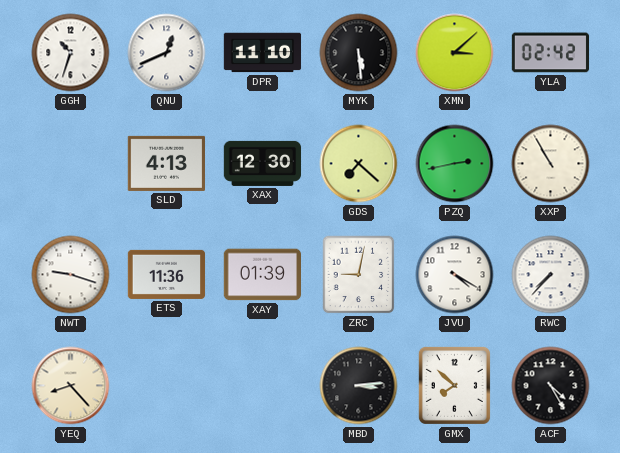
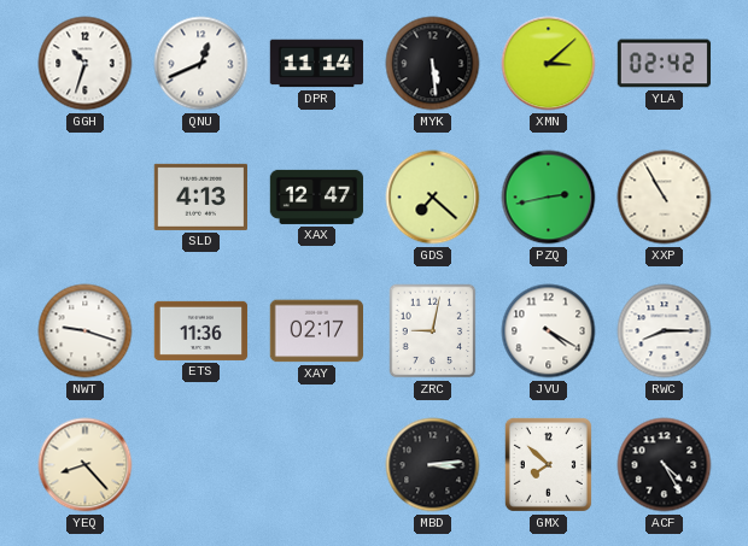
DPR: 11:10 -> 11:14 (317, 64)
XAX: 12:30 -> 12:47 (317, 196)
XAY: 01:39 -> 02:17 (316, 331)
RWC: 7:37 -> 8:15 (665, 331)
